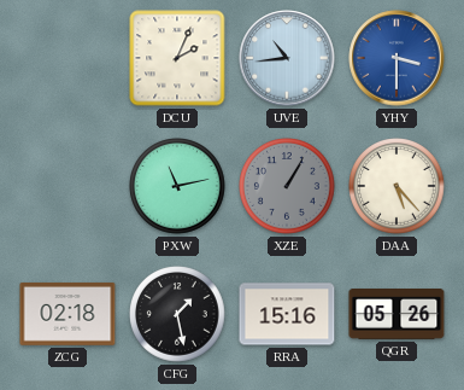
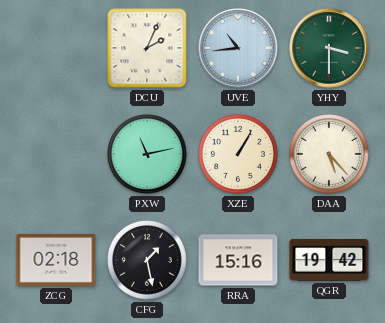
YHY dial: blue -> green (329, 48)
XZE dial: grey -> cream (238, 154)
QGR: 05:26 -> 19:42 (329, 261)
